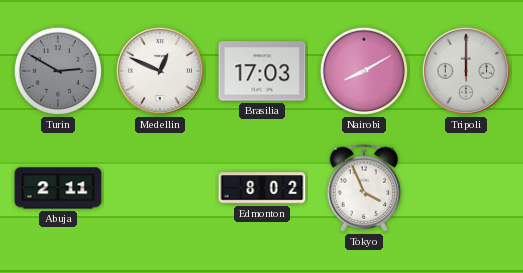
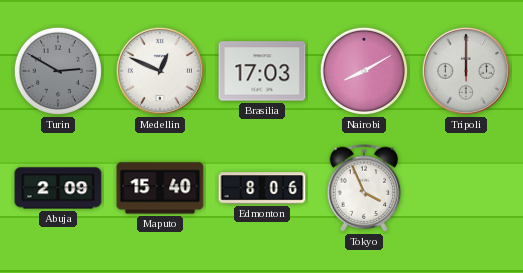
Abuja: 2:11 -> 2:09 (58, 188)
Maputo: none -> 15:40 (160, 188)
Edmonton: 8:02 -> 8:06 (262, 188)
